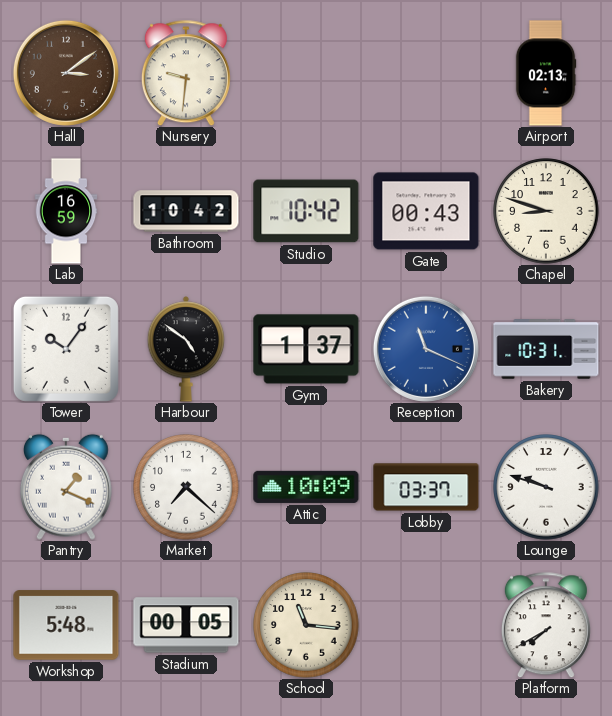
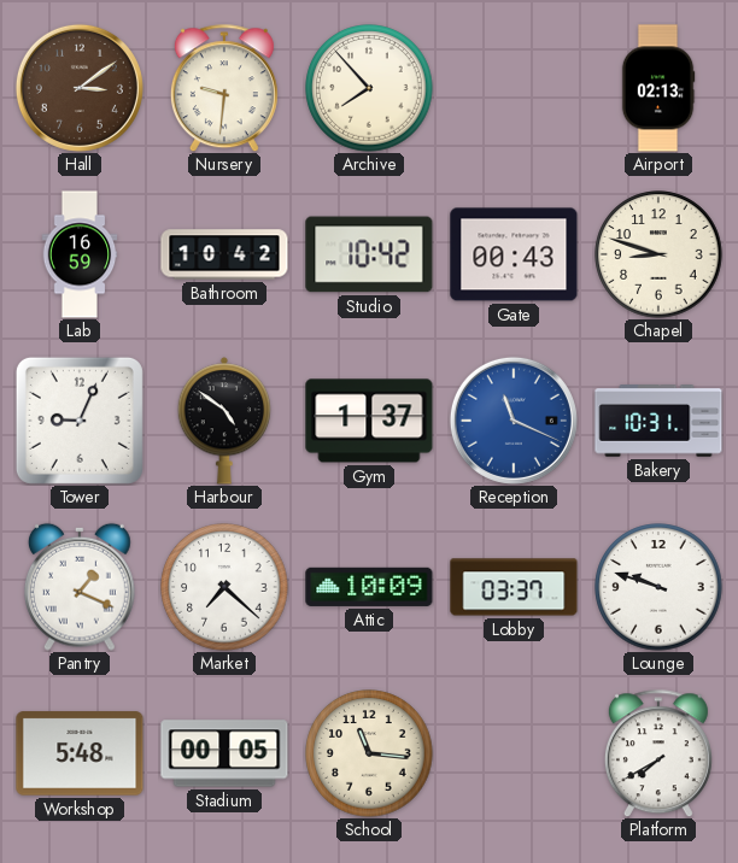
Archive: none -> 7:53 (369, 88)
Tower: 10:06 -> 9:04 (80, 421)
